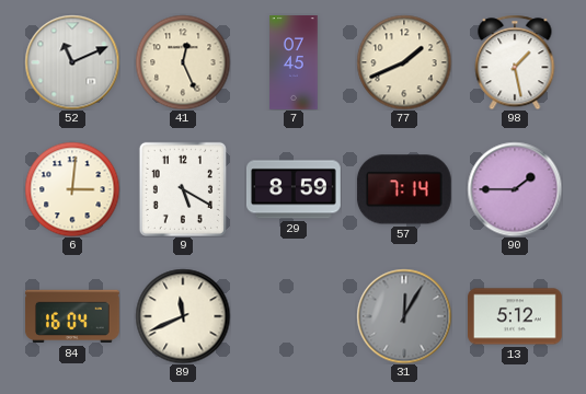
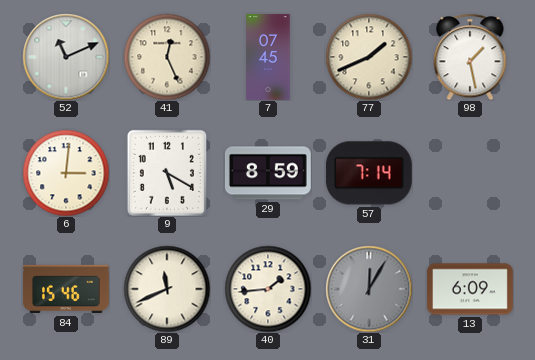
90: 1:45 -> none (515, 189)
84: 16:04 -> 15:46 (66, 289)
40: none -> 1:44 (268, 289)
13: 5:12 -> 6:09 (471, 289)
